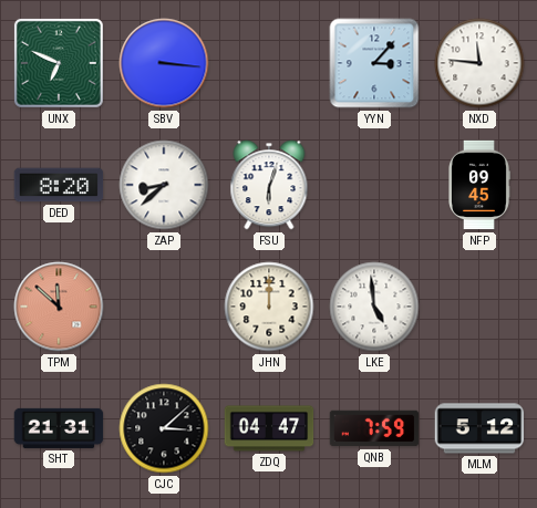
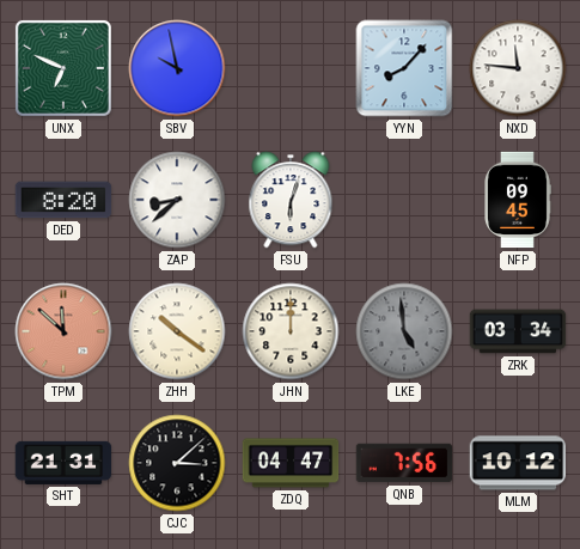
SBV: 3:16 -> 9:58 (177, 68)
YYN: 3:07 -> 8:07 (404, 68)
ZHH: none -> 10:21 (177, 331)
LKE dial: white -> grey (404, 331)
ZRK: none -> 03:34 (518, 331)
QNB: 7:59 -> 7:56 (404, 463)
MLM: 5:12 -> 10:12 (518, 463)
